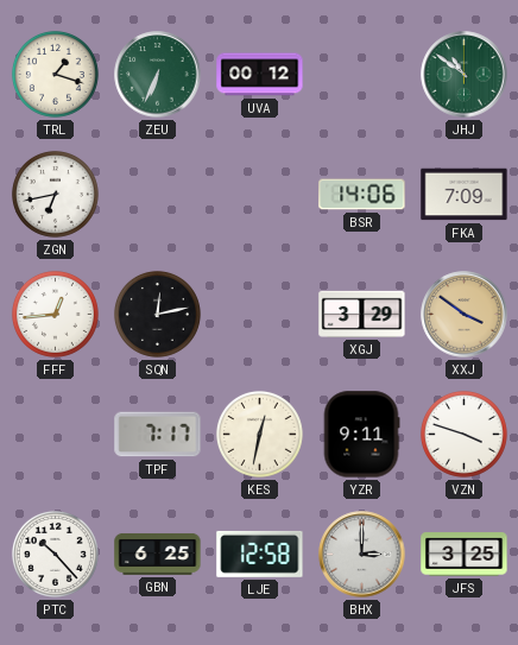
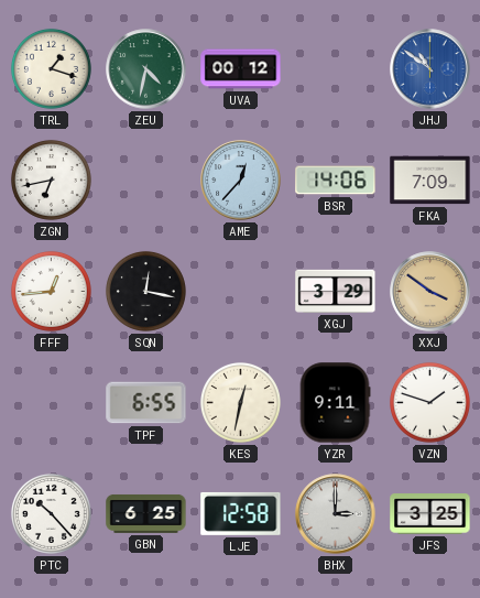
ZEU: 6:34 -> 4:32 (146, 69)
JHJ dial: green -> blue (430, 69)
AME: none -> 12:37 (241, 181)
SQN: 12:13 -> 12:17 (145, 291)
TPF: 7:17 -> 6:55 (146, 403)
VZN: 3:48 -> 1:48 (429, 402)
